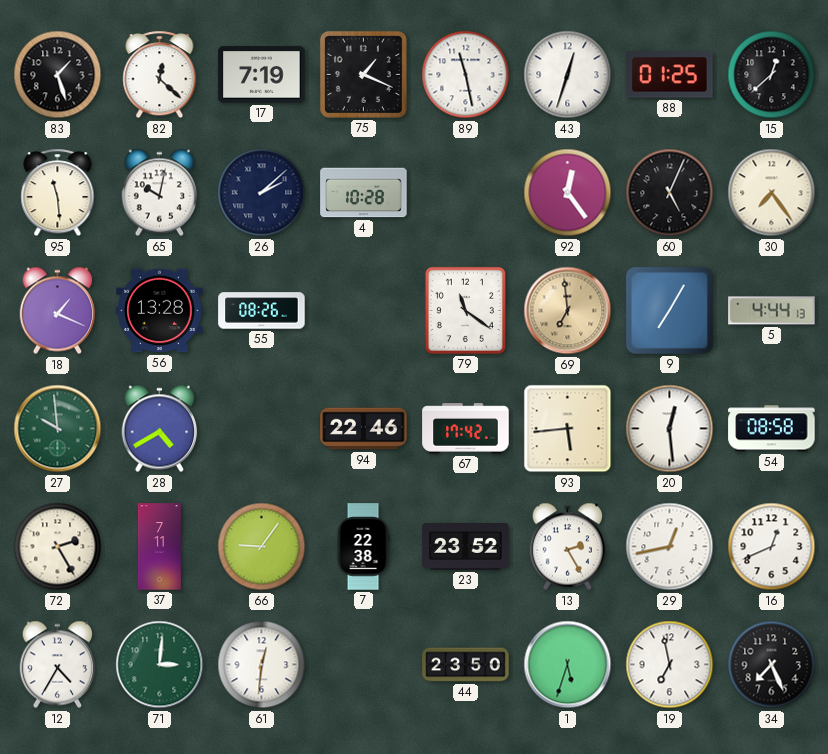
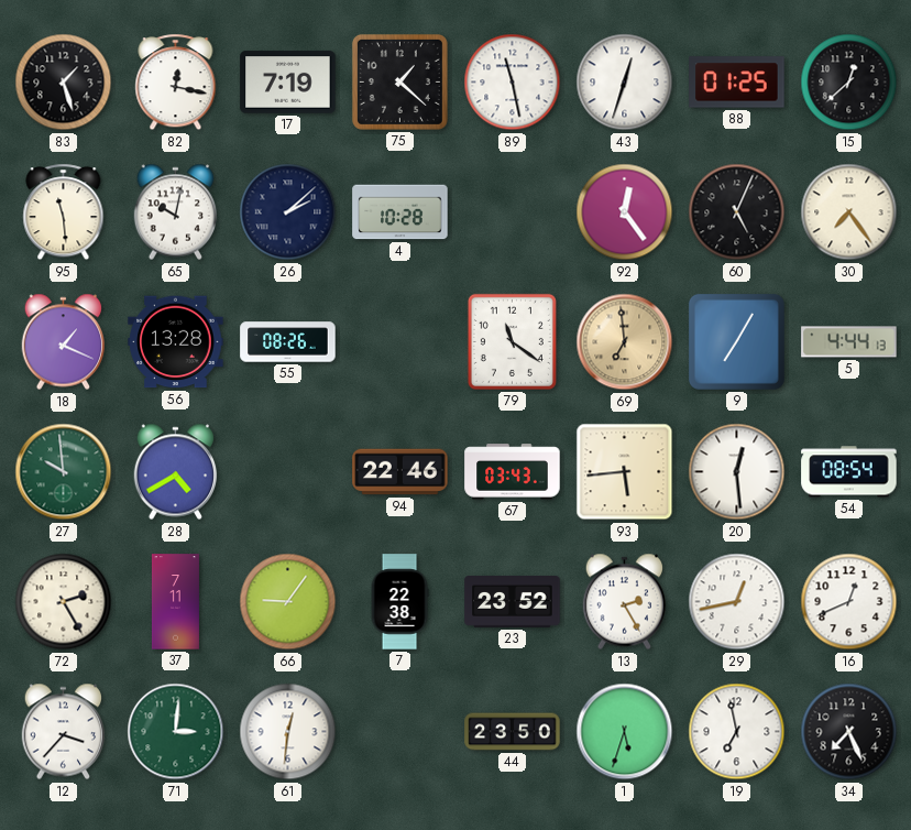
82: 12:22 -> 12:17 (176, 83)
75: 1:19 -> 1:22 (399, 81)
67: 17:42 -> 03:43 (513, 472)
54: 08:58 -> 08:54 (849, 472)
12: 4:35 -> 3:37 (64, 732)
